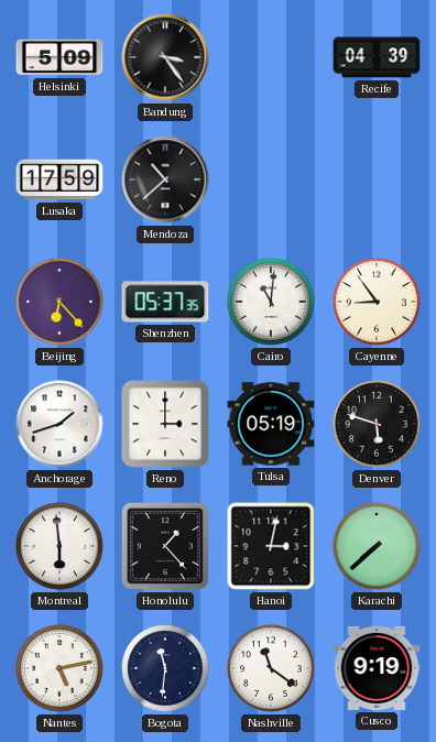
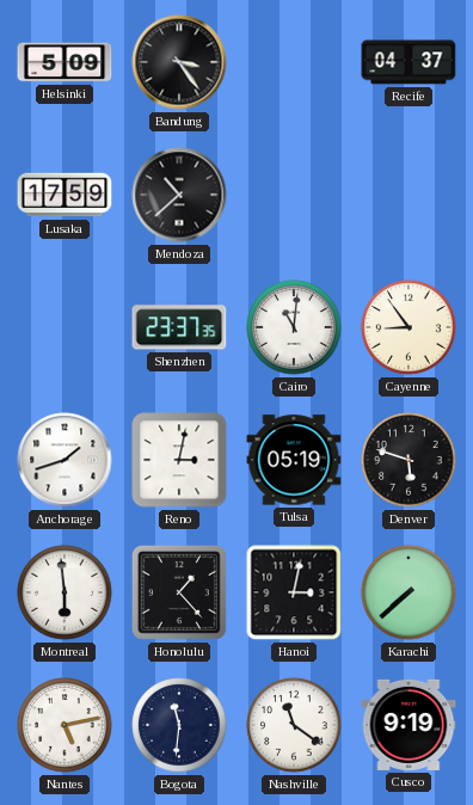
Recife: 04:39 -> 04:37 (408, 62)
Beijing: 6:23 -> none (59, 302)
Shenzhen: 05:37 -> 23:37 (179, 327)
Reno: 3:00 -> 3:02 (179, 460)
